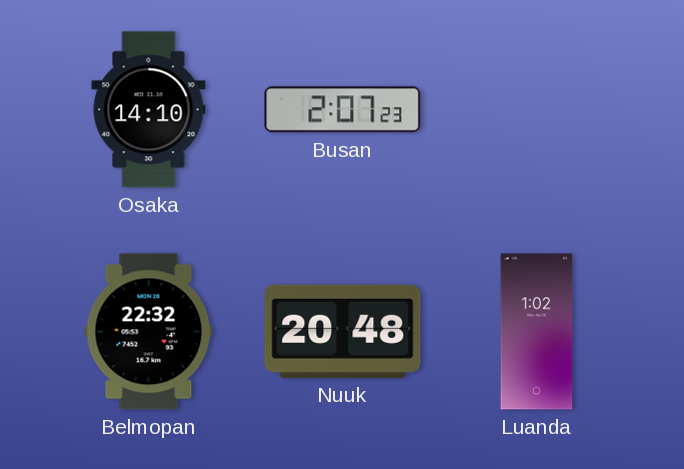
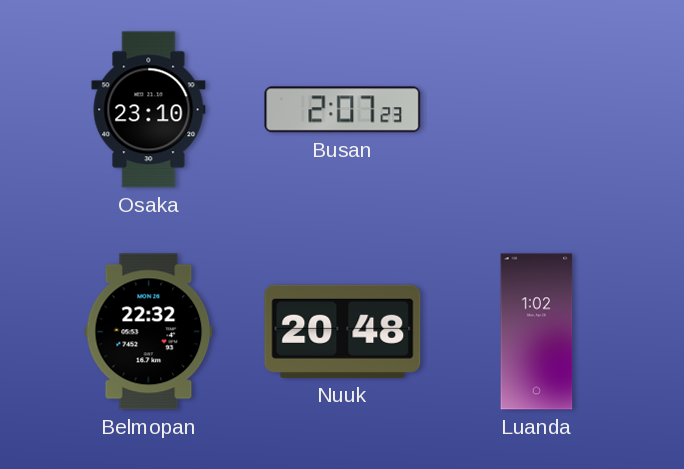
Osaka: 14:10 -> 23:10 (149, 110)
